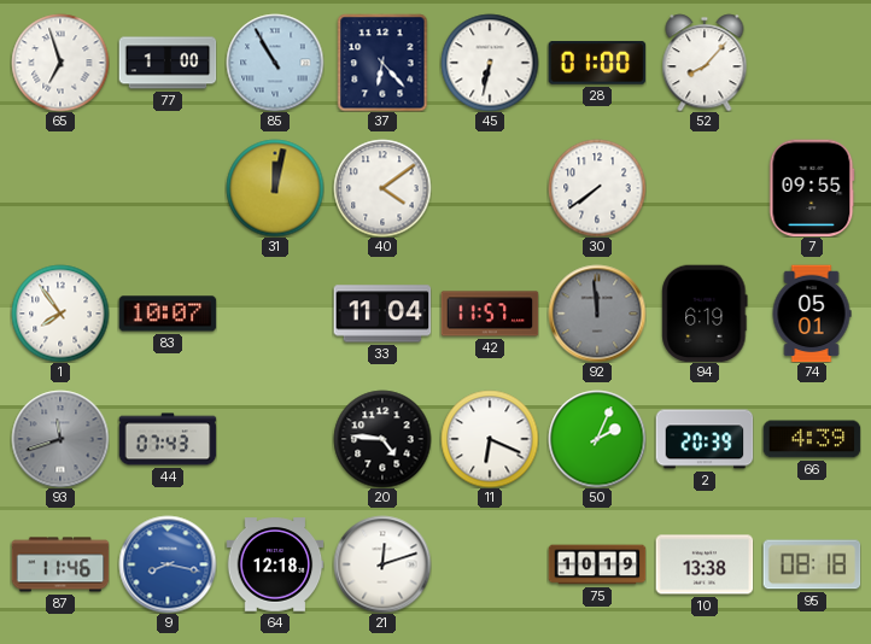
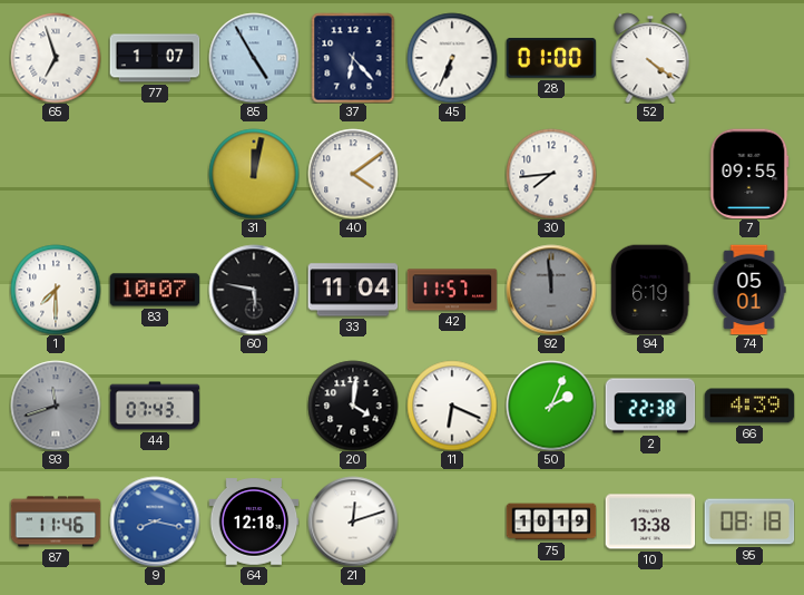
77: 1:00 -> 1:07 (155, 58)
85: 10:55 -> 4:55 (254, 58)
45: 6:32 -> 6:34 (452, 58)
52: 8:07 -> 4:21 (650, 58)
30: 7:39 -> 7:44 (551, 174)
1: 7:54 -> 7:30 (56, 290)
60: none -> 5:47 (254, 290)
20: 4:46 -> 4:01 (353, 406)
2: 20:39 -> 22:38 (650, 406)
